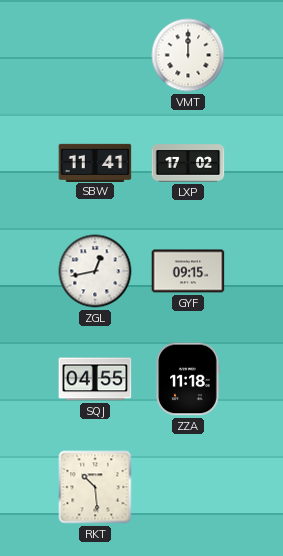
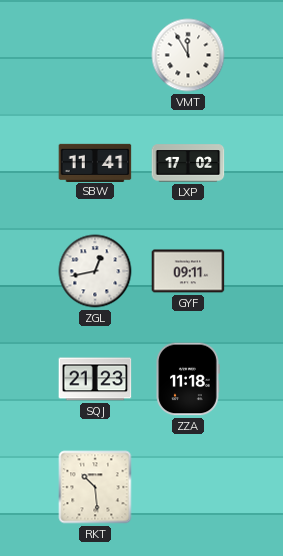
VMT: 12:00 -> 11:55 (188, 55)
GYF: 09:15 -> 09:11 (188, 271)
SQJ: 04:55 -> 21:23 (95, 379)
